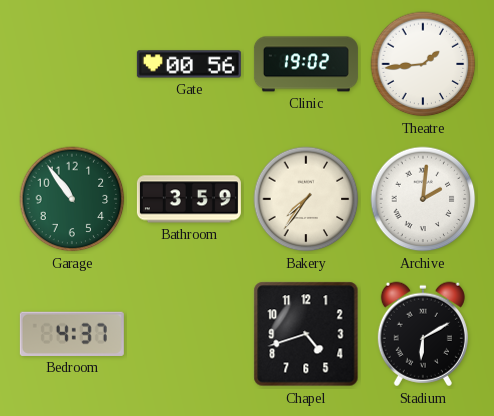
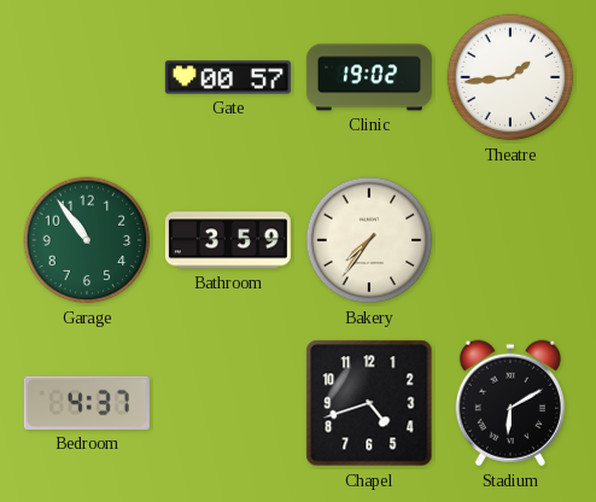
Gate: 00:56 -> 00:57 (228, 77)
Archive: 2:01 -> none (423, 199)
